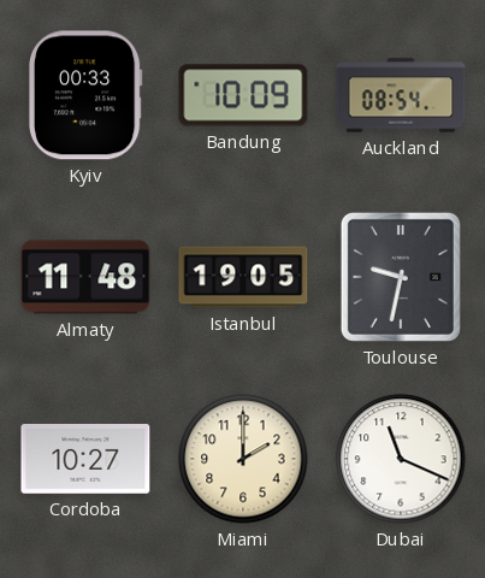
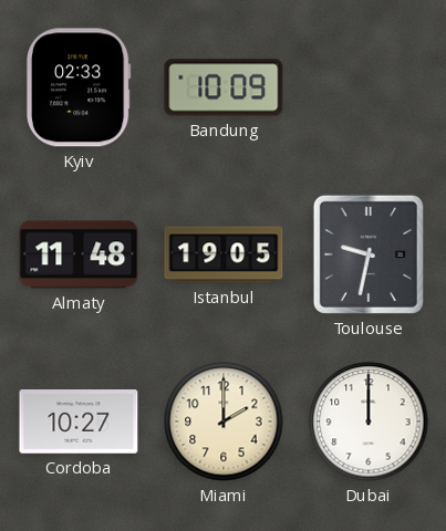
Kyiv: 00:33 -> 02:33 (79, 87)
Auckland: 08:54 -> none (401, 95)
Dubai: 11:19 -> 12:00 (369, 421)
